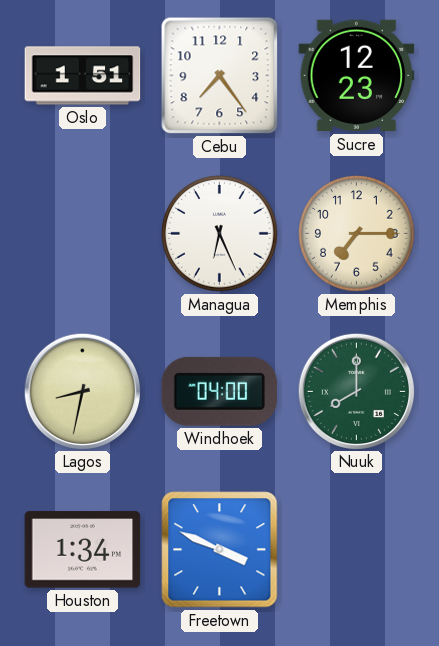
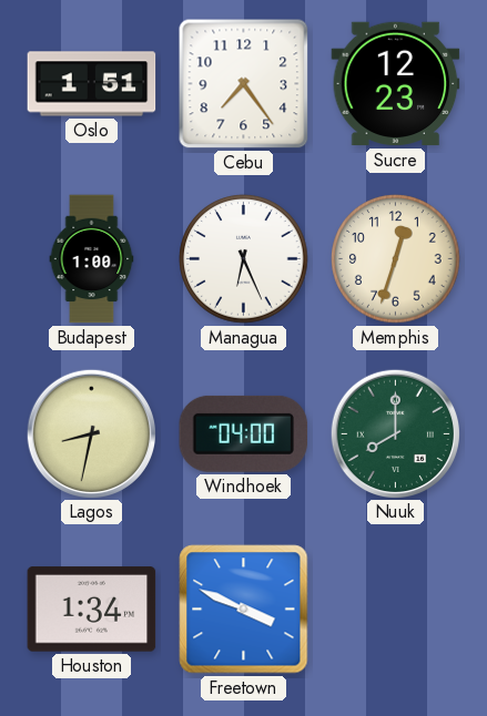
Budapest: none -> 1:00 (92, 259)
Memphis: 7:15 -> 12:33 (396, 259)
